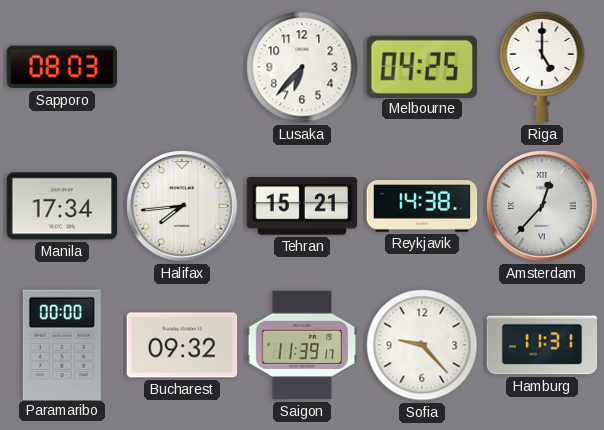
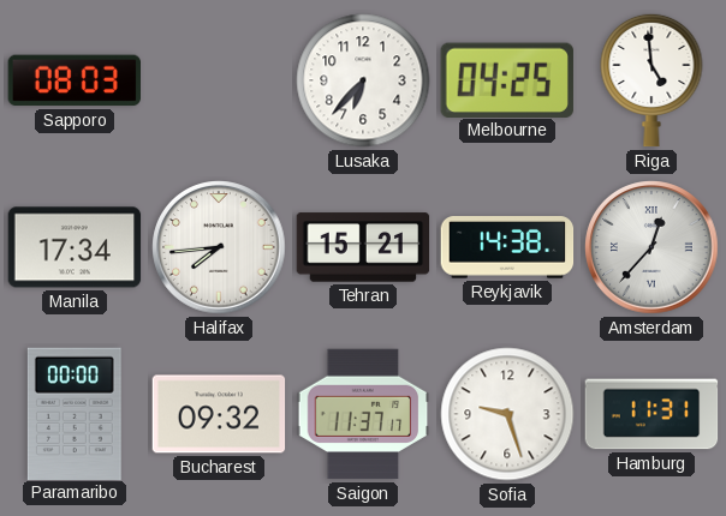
Riga: 5:00 -> 4:59 (651, 80)
Saigon: 11:39 -> 11:37 (363, 414)
Sofia: 9:23 -> 9:27 (507, 414)
